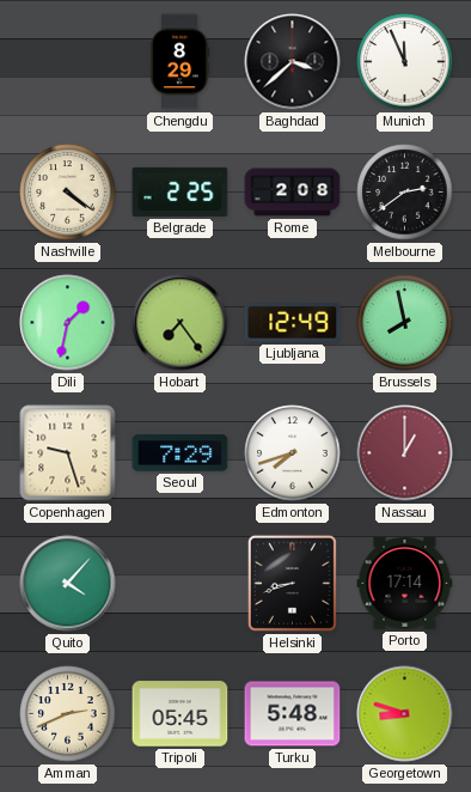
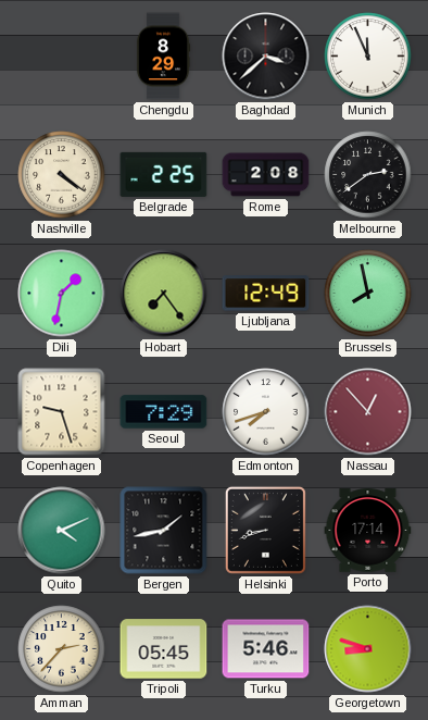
Nassau: 1:00 -> 12:53 (368, 412)
Quito: 4:07 -> 4:11 (62, 531)
Bergen: none -> 1:43 (164, 531)
Amman: 2:41 -> 2:37 (62, 649)
Turku: 5:48 -> 5:46 (266, 649)
